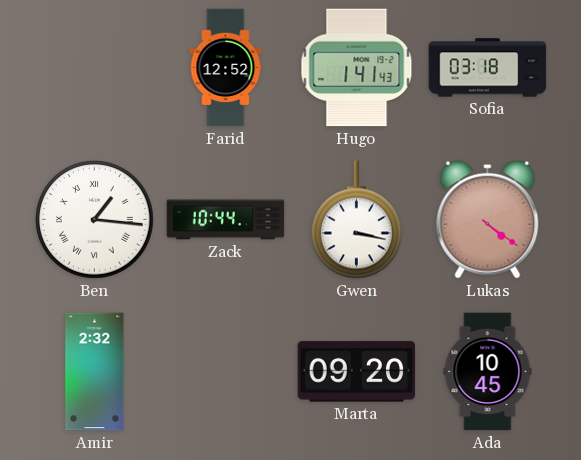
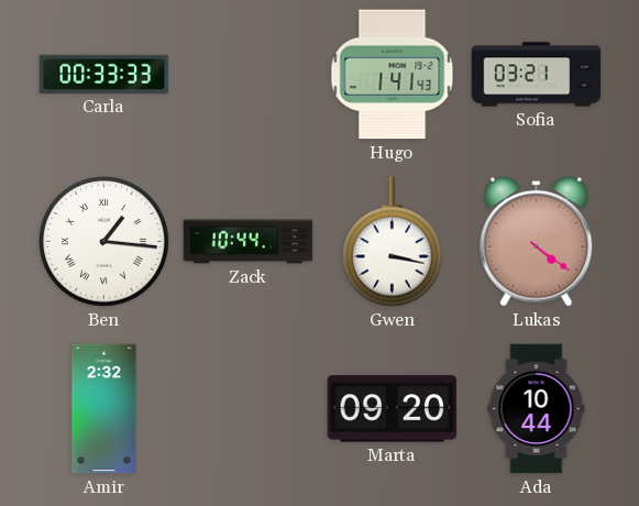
Carla: none -> 00:33 (104, 74)
Farid: 12:52 -> none (226, 68)
Sofia: 03:18 -> 03:21 (537, 75)
Ada: 10:45 -> 10:44 (537, 409)
